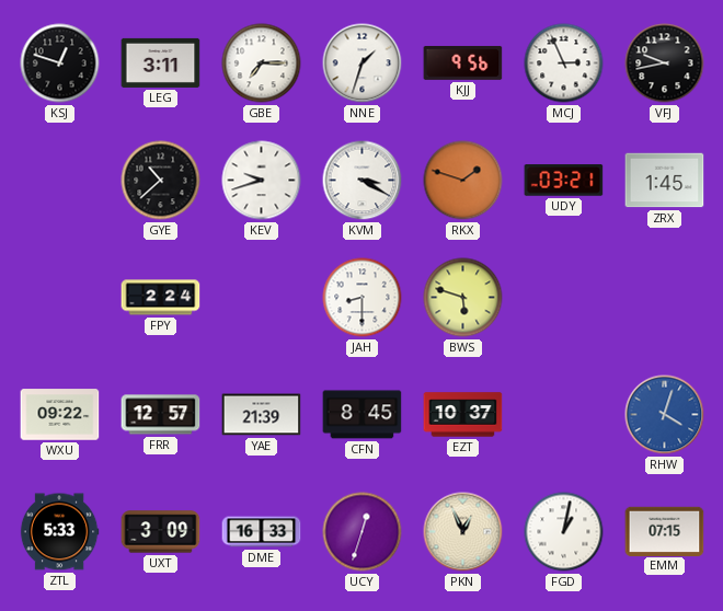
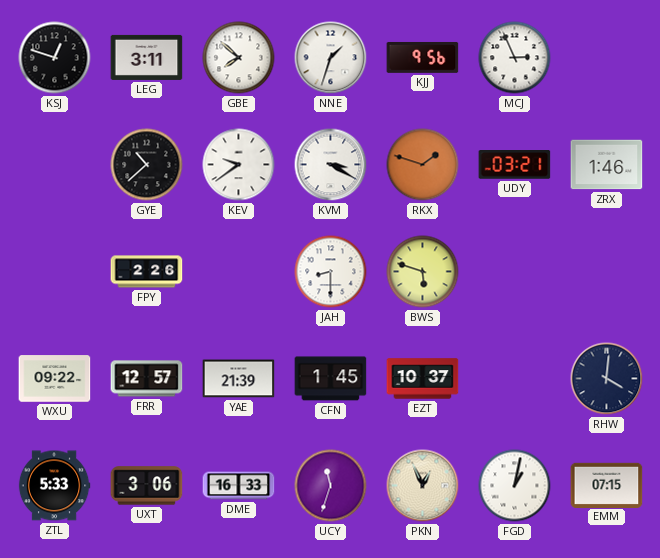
GBE: 7:15 -> 7:52 (239, 58)
VFJ: 9:43 -> none (665, 64)
KEV: 9:42 -> 9:39 (239, 165)
ZRX: 1:45 -> 1:46 (607, 165)
FPY: 2:24 -> 2:26 (147, 272)
CFN: 8:45 -> 1:45 (331, 379)
RHW: 4:03 -> 4:01 (607, 379)
RHW dial: blue -> navy (607, 379)
UXT: 3:09 -> 3:06 (147, 486)
UCY: 12:33 -> 11:33 (331, 486)
